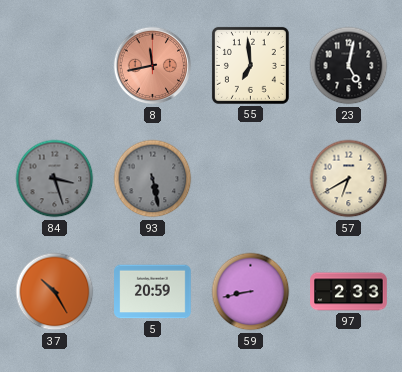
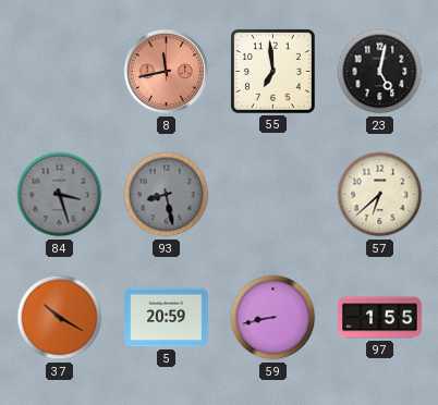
93: 5:28 -> 8:28 (167, 195)
57: 6:40 -> 6:38 (380, 195)
37: 10:25 -> 10:20 (60, 318)
97: 2:33 -> 1:55 (380, 318)
